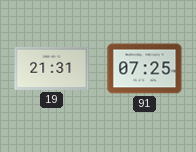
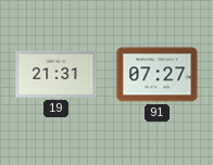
91: 07:25 -> 07:27 (158, 75)
